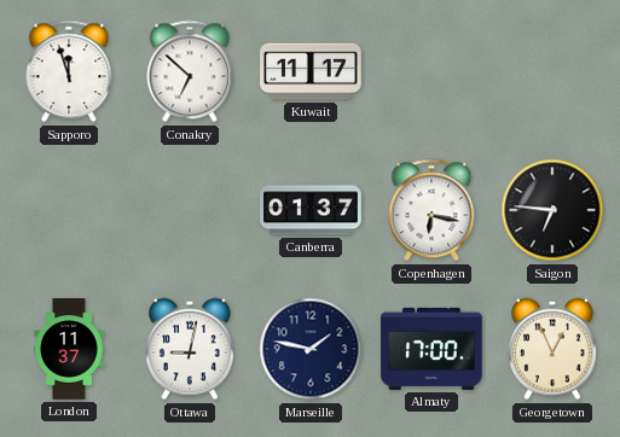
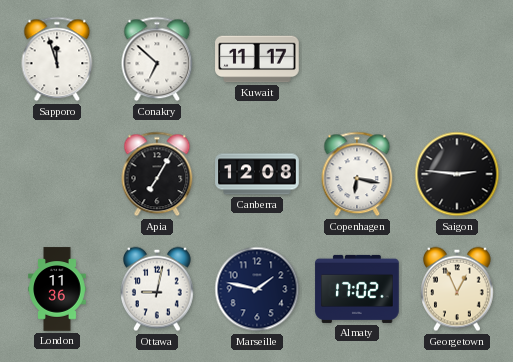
Apia: none -> 7:05 (157, 174)
Canberra: 01:37 -> 12:08 (257, 174)
Saigon: 6:46 -> 2:46 (457, 174)
London: 11:37 -> 11:36 (57, 289)
Almaty: 17:00 -> 17:02 (357, 289)
